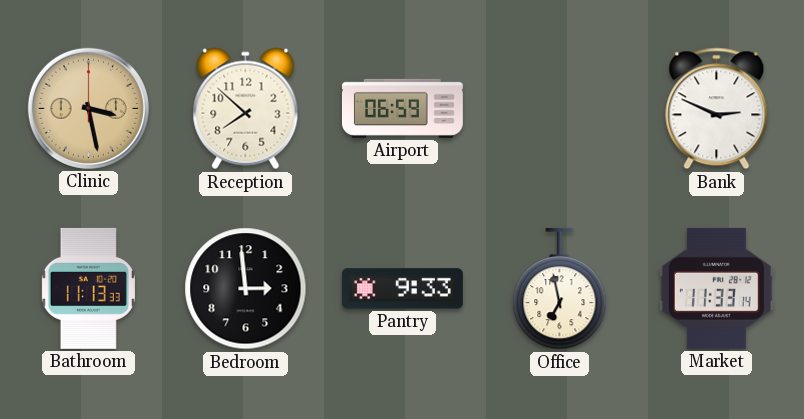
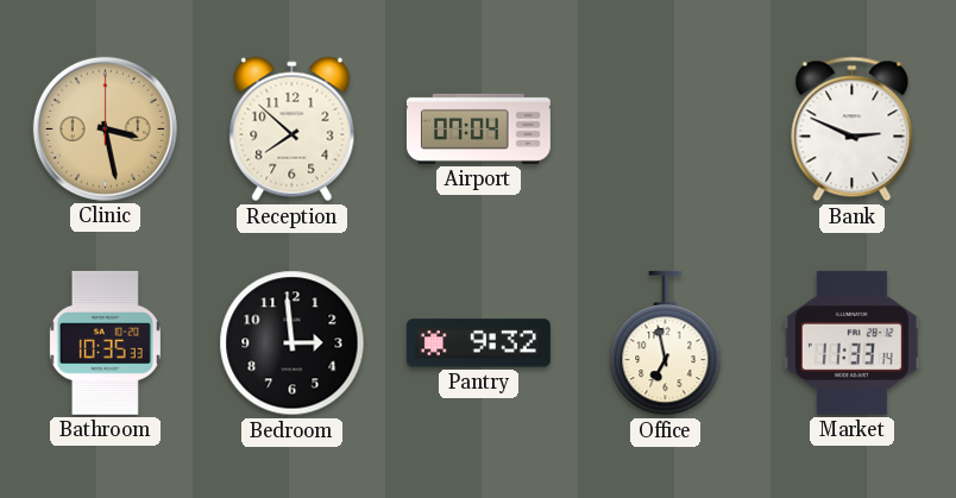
Airport: 06:59 -> 07:04 (478, 128)
Bathroom: 11:13 -> 10:35 (105, 342)
Pantry: 9:33 -> 9:32 (478, 343)
